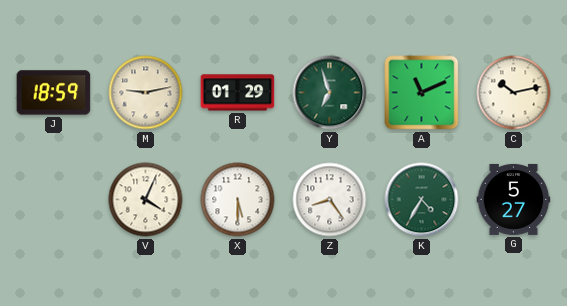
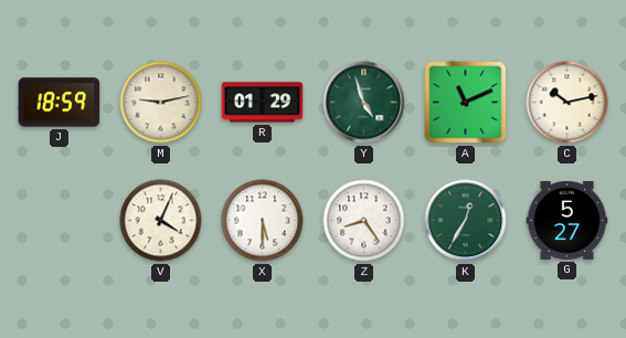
Y: 6:57 -> 4:57 (364, 103)
K: 4:35 -> 12:35 (466, 221)
